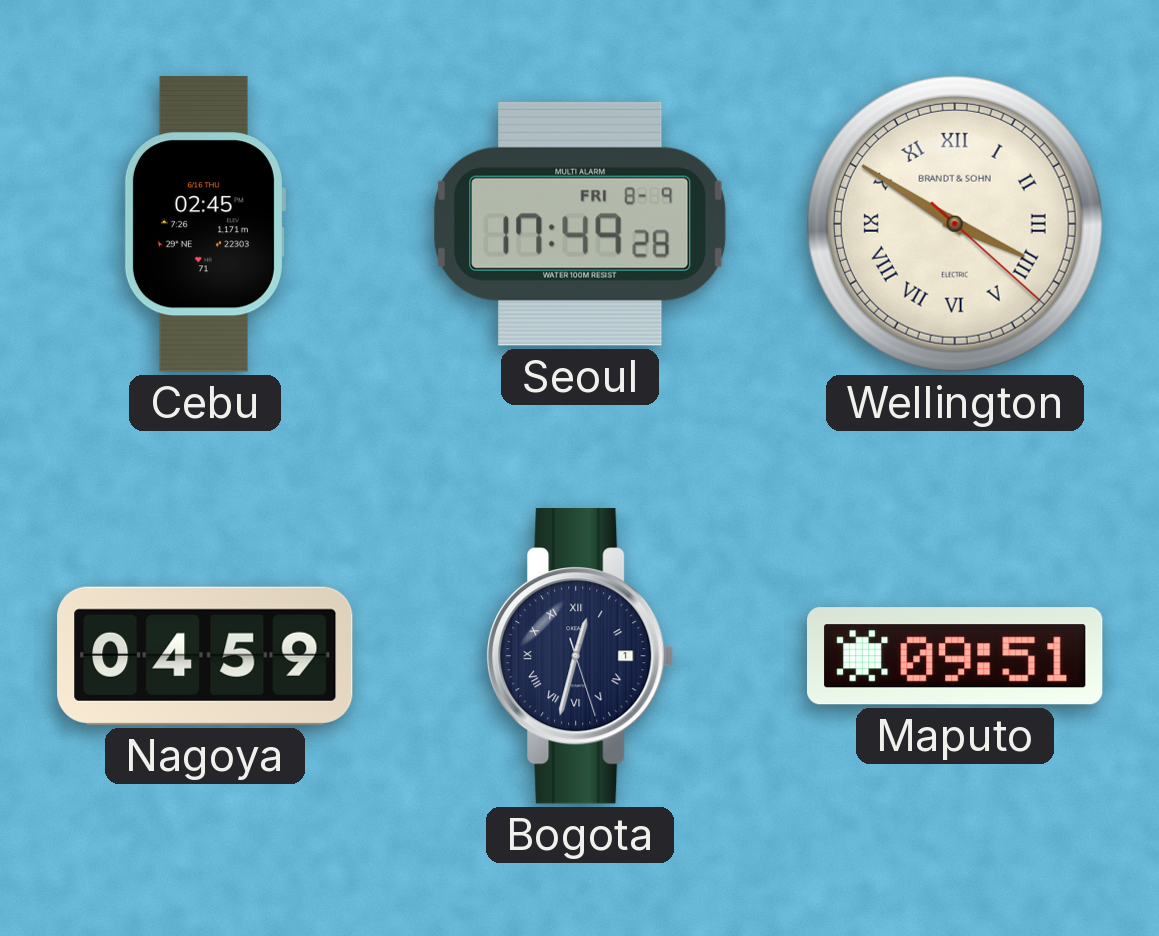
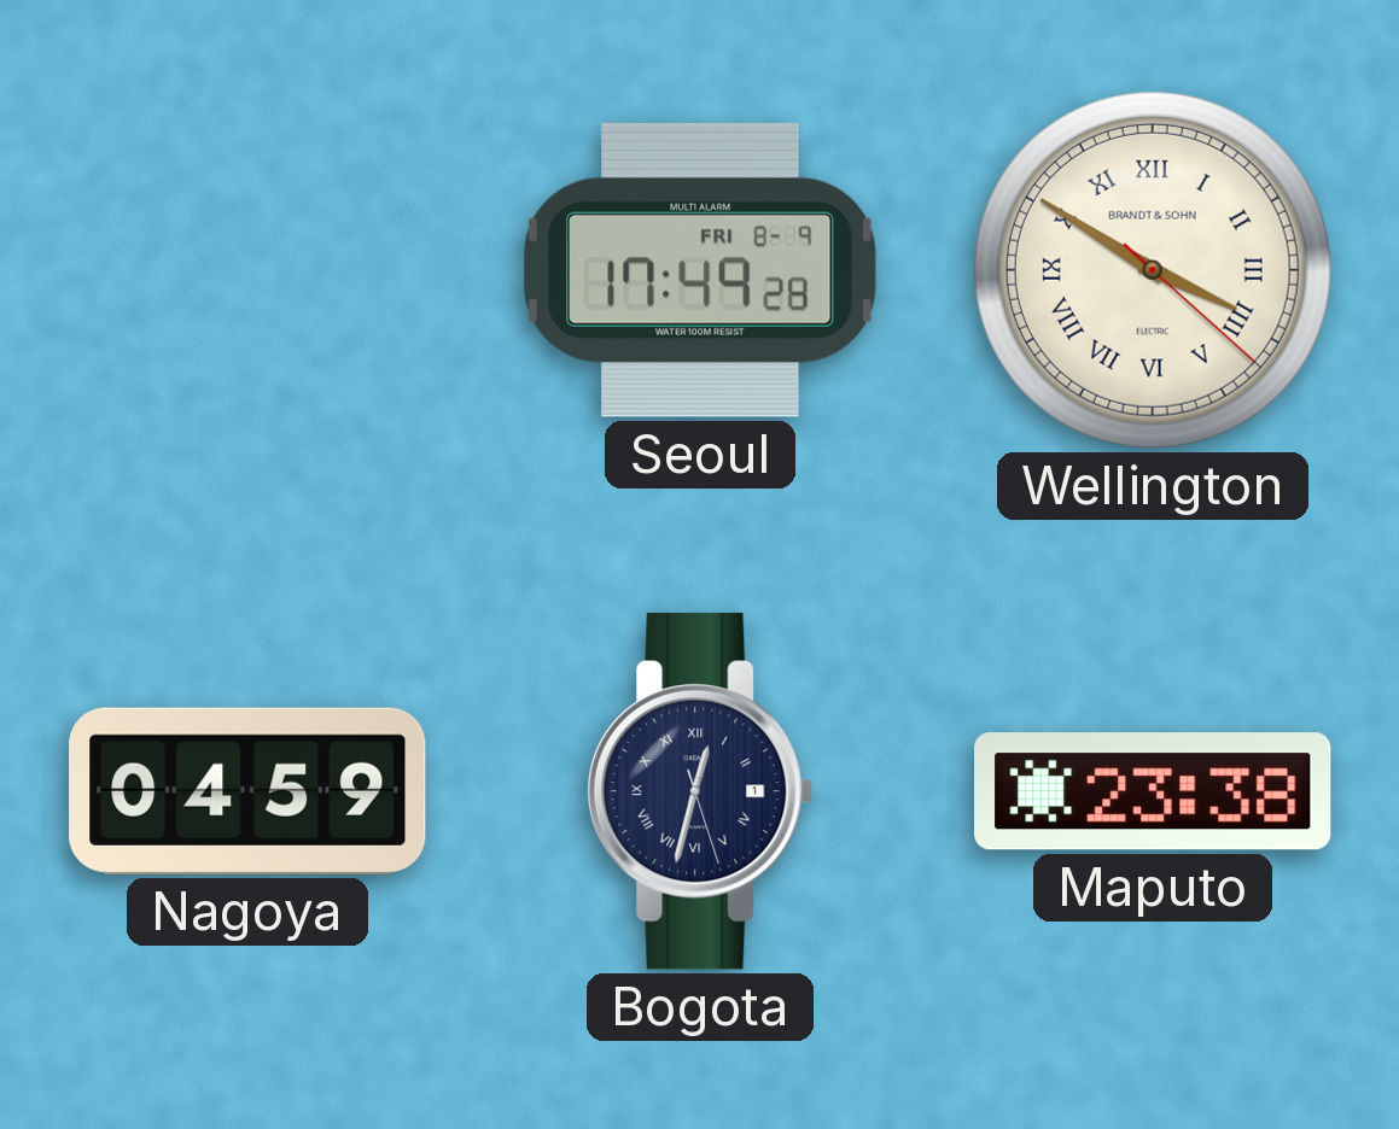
Cebu: 02:45 -> none (204, 224)
Maputo: 09:51 -> 23:38 (1154, 791)
